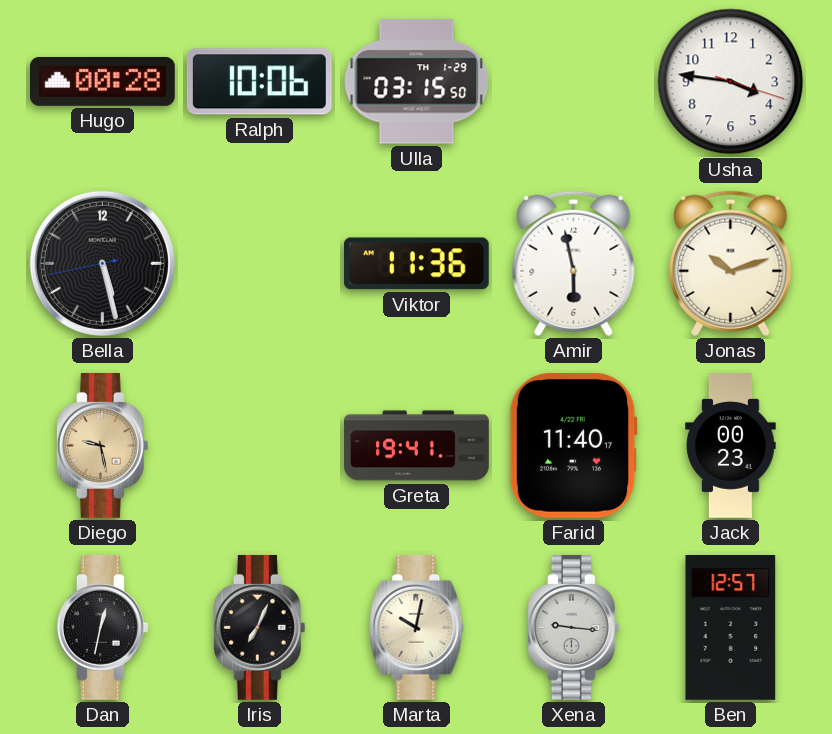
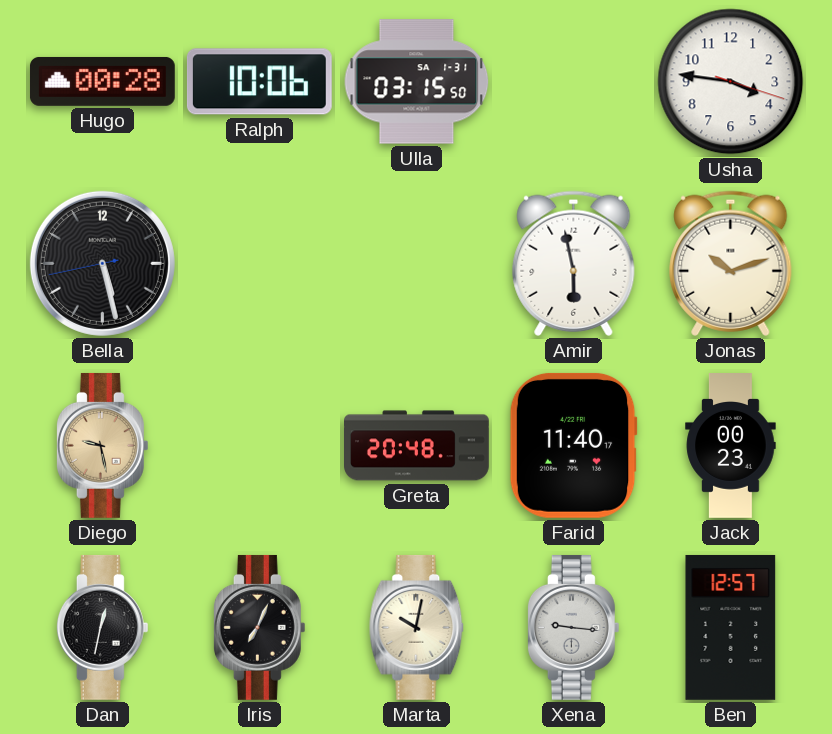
Ulla date: TH 1-29 -> SA 1-31 (417, 82)
Viktor: 11:36 -> none (416, 264)
Greta: 19:41 -> 20:48 (417, 446)
